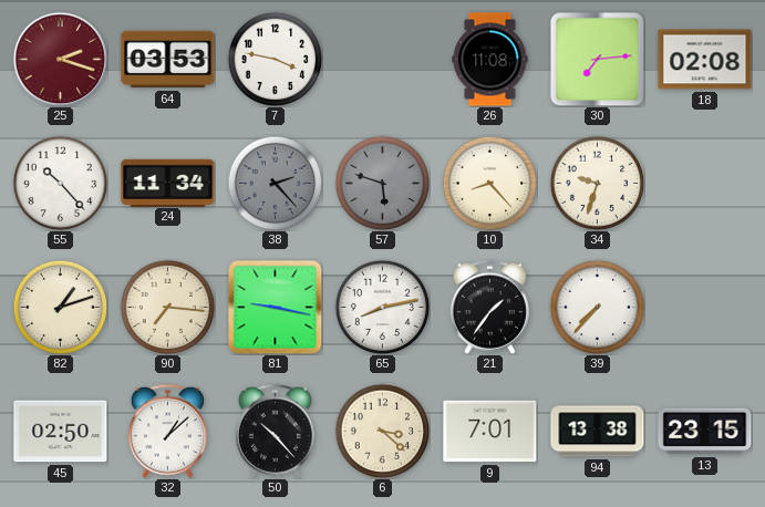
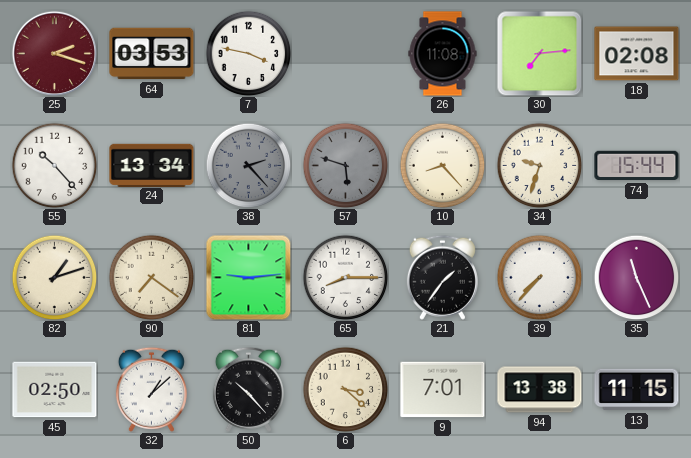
24: 11:34 -> 13:34 (152, 165)
74: none -> 15:44 (637, 166)
90: 7:16 -> 7:21 (151, 277)
81: 9:17 -> 9:14 (248, 277)
65: 8:13 -> 8:15 (345, 277)
35: none -> 11:26 (636, 277)
13: 23:15 -> 11:15 (637, 390)
